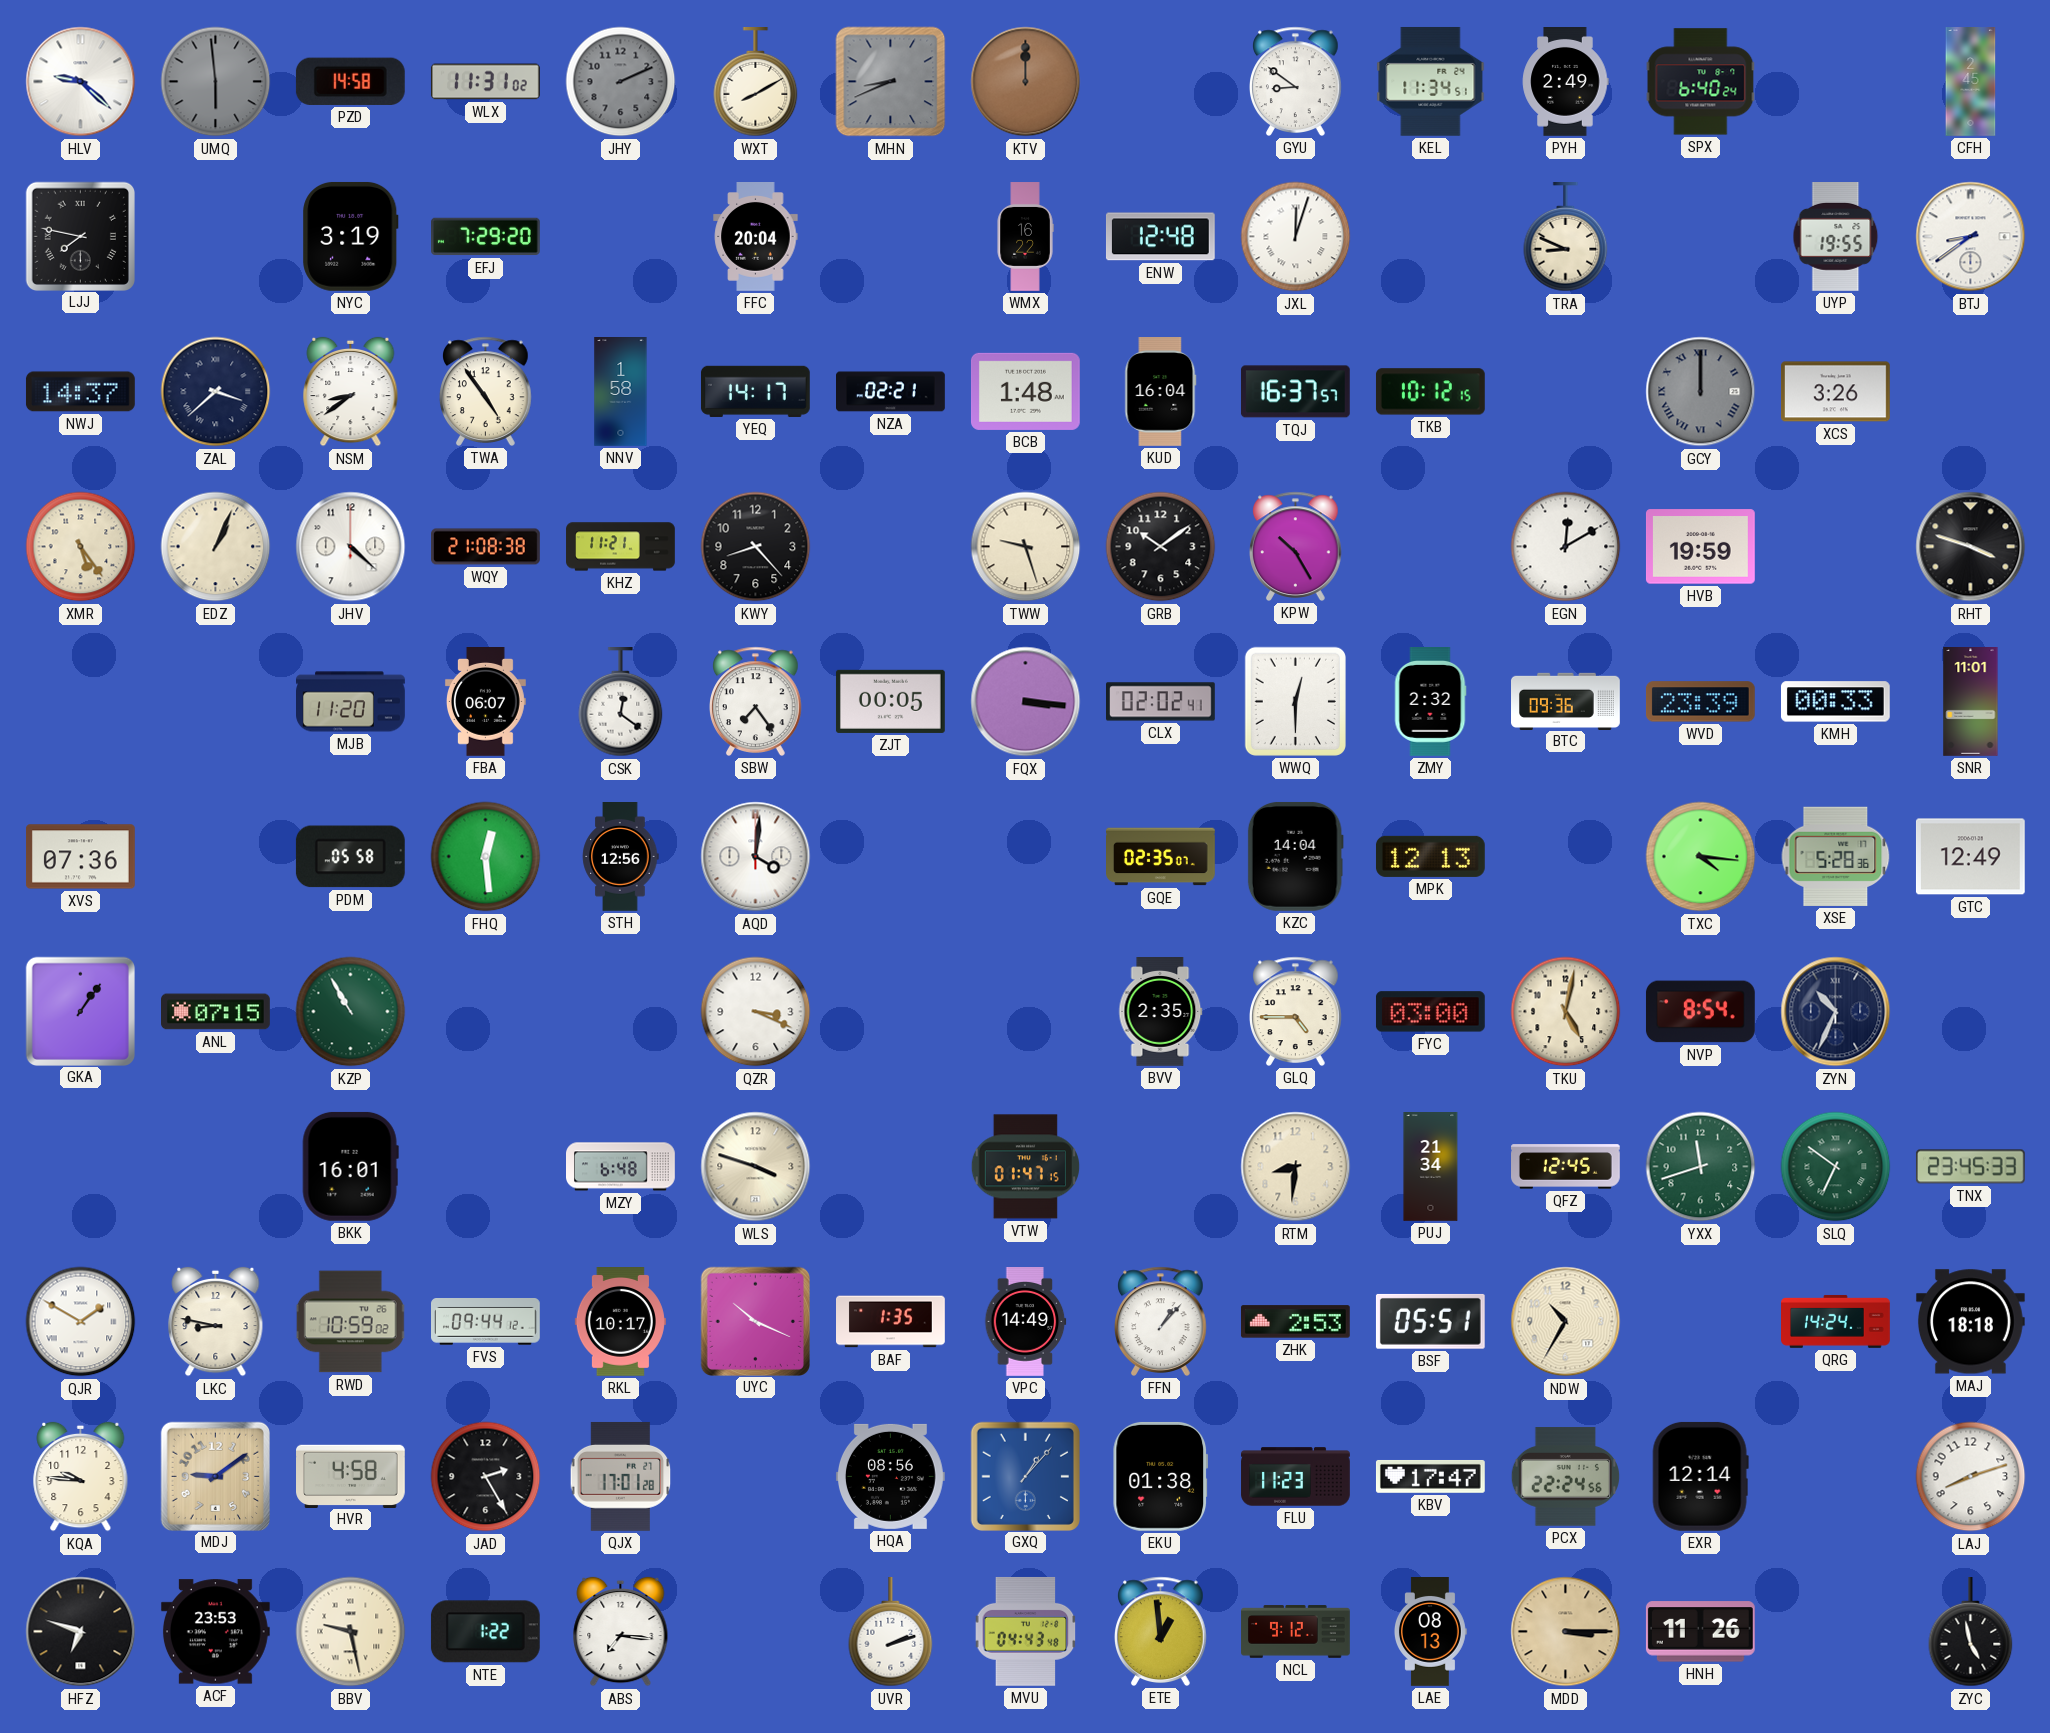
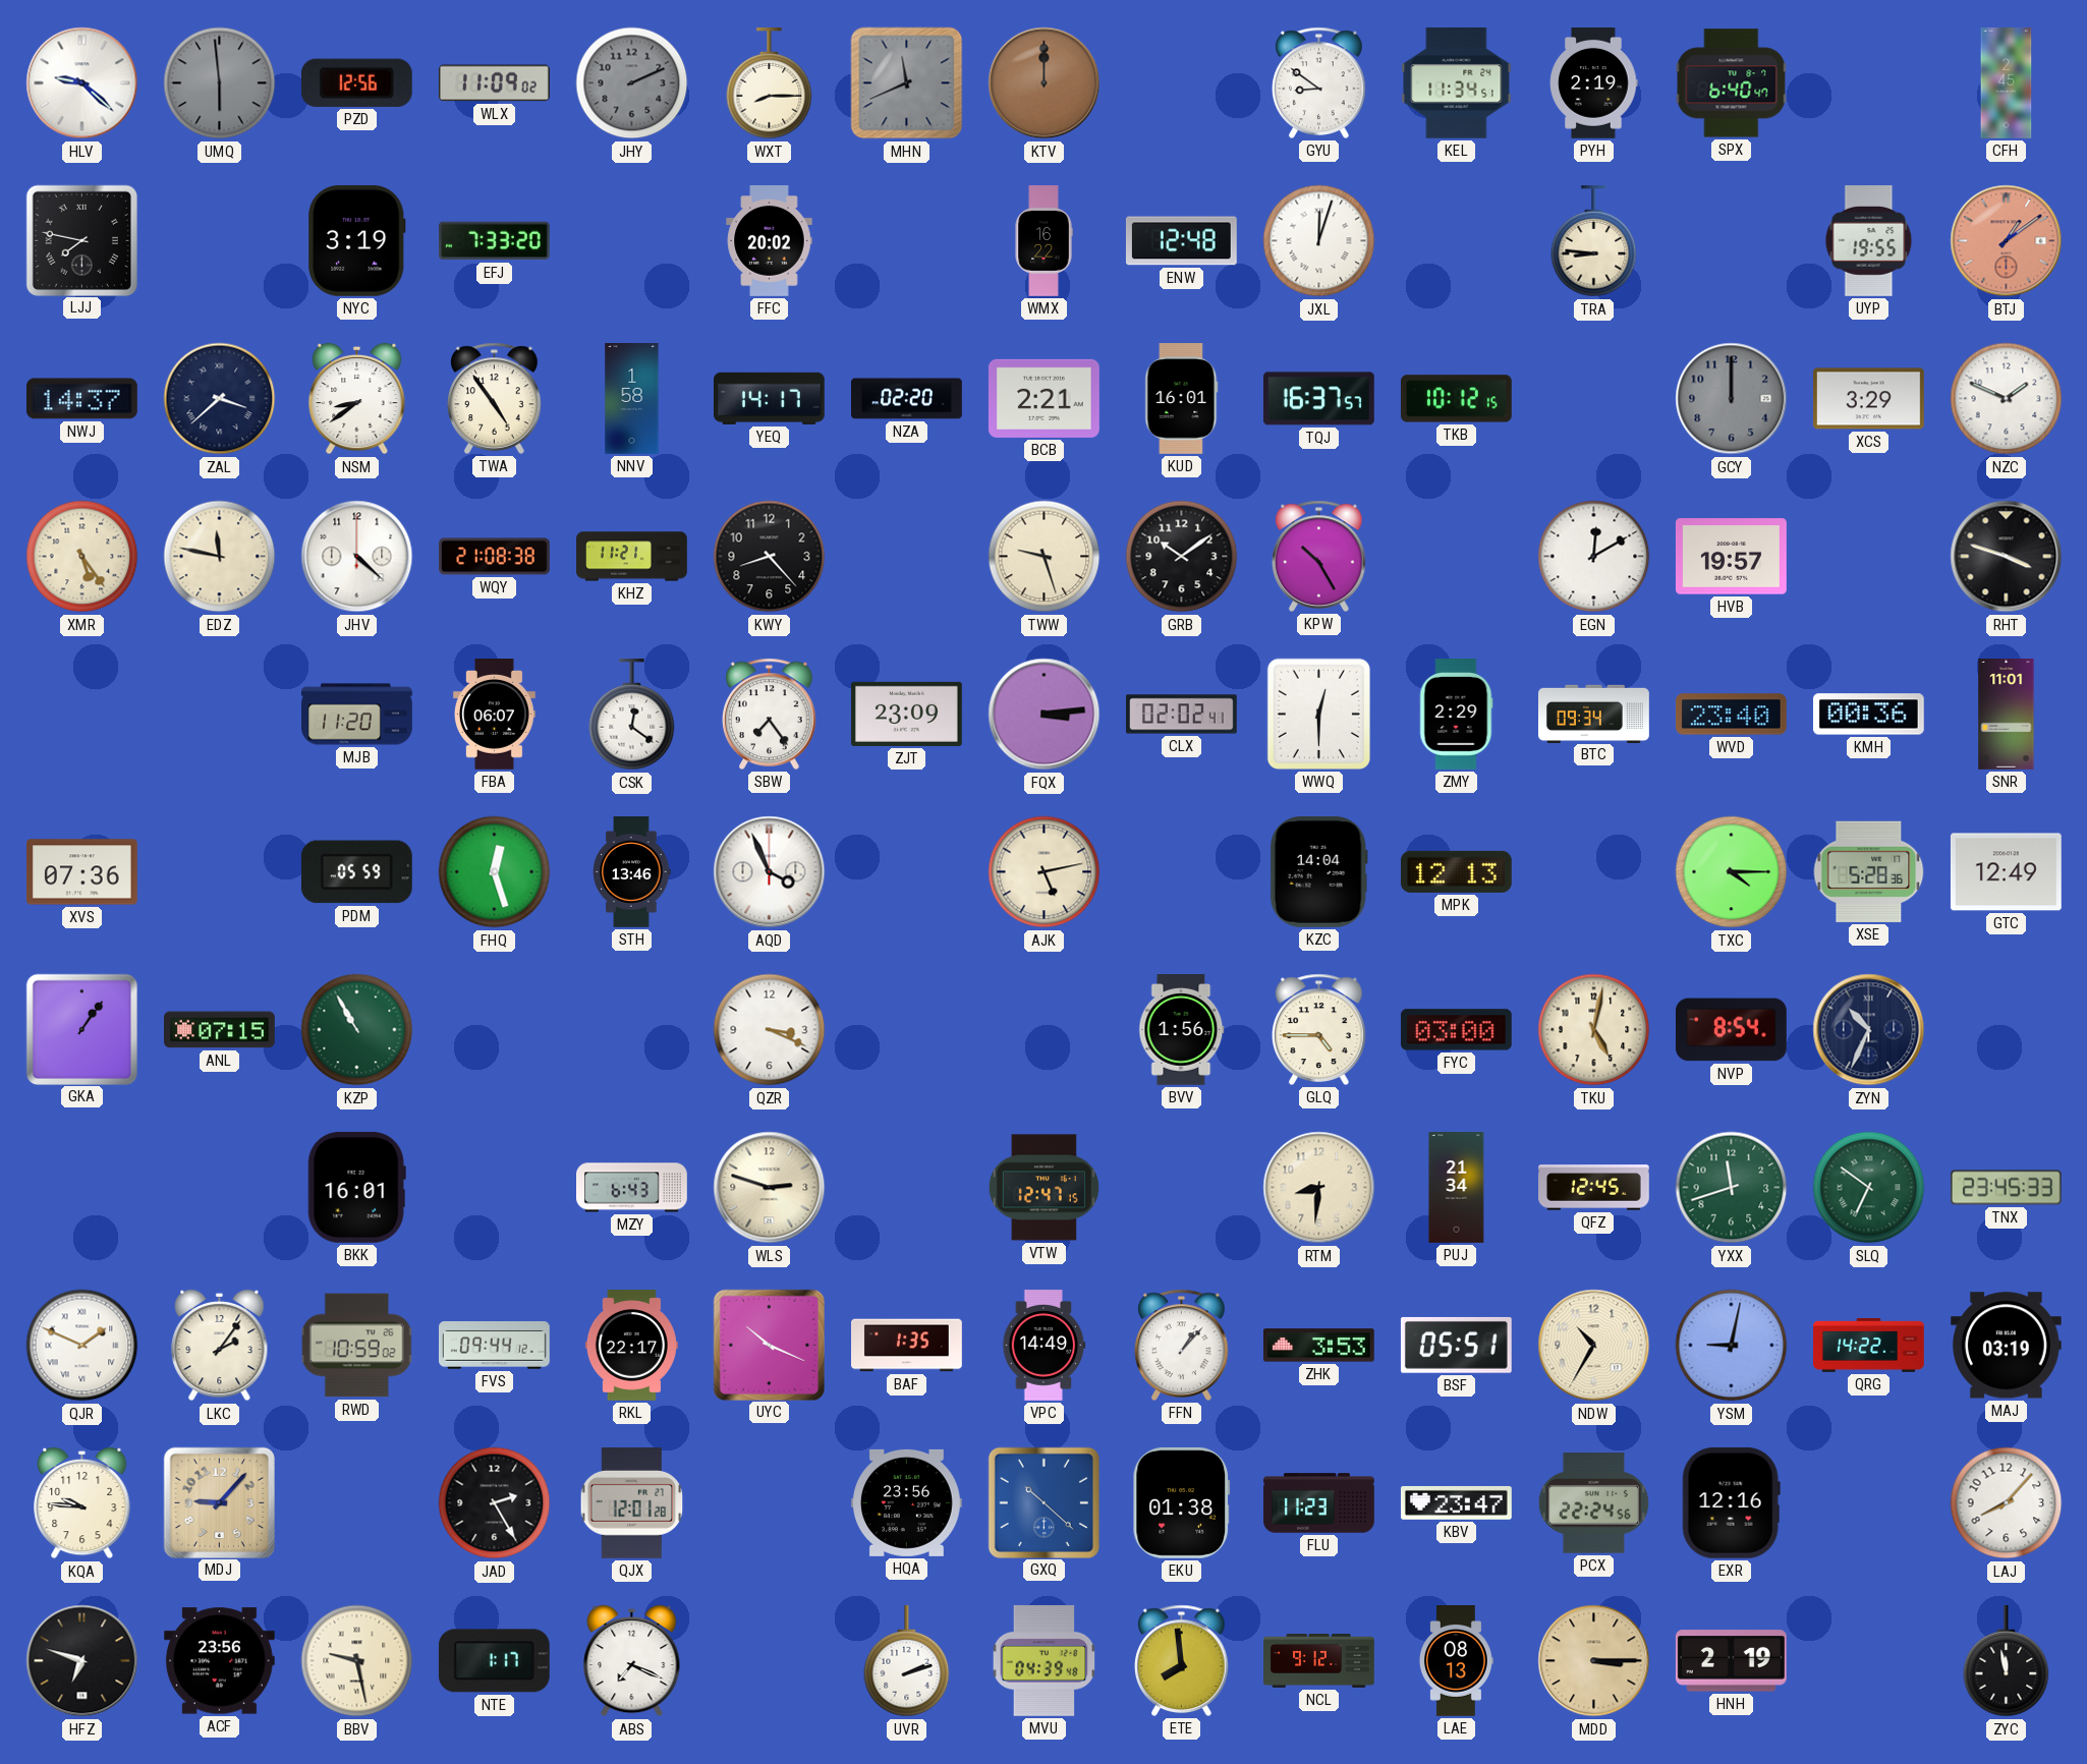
PZD: 14:58 -> 12:56 (356, 82)
WLX: 11:31 -> 11:09 (495, 83)
WXT: 8:10 -> 8:15 (770, 84)
MHN: 8:41 -> 11:41 (907, 83)
PYH: 2:49 -> 2:19 (1594, 83)
SPX: 6:40:24 -> 6:40:47 (1732, 83)
EFJ: 7:29 -> 7:33 (495, 241)
FFC: 20:04 -> 20:02 (770, 241)
TRA: 8:49 -> 8:46 (1594, 242)
BTJ: 8:39 -> 1:09 (2007, 241)
BTJ dial: white -> salmon (2007, 241)
NZA: 02:21 -> 02:20 (907, 399)
BCB: 1:48 -> 2:21 (1043, 398)
KUD: 16:04 -> 16:01 (1182, 399)
GCY numerals: Roman -> Arabic (1732, 399)
XCS: 3:26 -> 3:29 (1868, 399)
NZC: none -> 1:49 (2007, 399)
EDZ: 1:04 -> 11:47 (220, 557)
HVB: 19:59 -> 19:57 (1731, 557)
ZJT: 00:05 -> 23:09 (906, 714)
FQX: 3:16 -> 3:14 (1045, 715)
ZMY: 2:32 -> 2:29 (1456, 715)
BTC: 09:36 -> 09:34 (1594, 714)
WVD: 23:39 -> 23:40 (1731, 715)
KMH: 00:33 -> 00:36 (1868, 715)
PDM: 05:58 -> 05:59 (356, 872)
FHQ: 12:29 -> 12:27 (495, 872)
STH: 12:56 -> 13:46 (632, 872)
AQD: 4:01 -> 3:56 (770, 872)
AJK: none -> 5:13 (1045, 872)
GQE: 02:35 -> none (1161, 857)
TXC: 4:16 -> 4:15 (1732, 872)
BVV: 2:35 -> 1:56 (1182, 1030)
MZY: 6:48 -> 6:43 (632, 1188)
WLS: 3:48 -> 2:48 (770, 1188)
VTW: 01:47 -> 12:47 (1043, 1188)
QJR: 1:50 -> 1:49 (82, 1346)
LKC: 8:47 -> 2:06 (220, 1346)
RKL: 10:17 -> 22:17 (631, 1346)
ZHK: 2:53 -> 3:53 (1318, 1346)
YSM: none -> 9:02 (1732, 1346)
QRG: 14:24 -> 14:22 (1869, 1345)
MAJ: 18:18 -> 03:19 (2006, 1346)
MDJ: 9:09 -> 9:07 (219, 1502)
HVR: 4:58 -> none (351, 1476)
QJX: 17:01 -> 12:01 (632, 1502)
HQA: 08:56 -> 23:56 (907, 1502)
GXQ: 1:07 -> 10:22 (1043, 1502)
KBV: 17:47 -> 23:47 (1456, 1502)
EXR: 12:14 -> 12:16 (1731, 1502)
LAJ: 8:12 -> 8:07 (2007, 1503)
ACF: 23:53 -> 23:56 (219, 1661)
NTE: 1:22 -> 1:17 (494, 1661)
ABS: 7:16 -> 7:19 (632, 1661)
MVU: 04:43 -> 04:39 (1045, 1660)
ETE: 12:59 -> 7:59 (1182, 1660)
HNH: 11:26 -> 2:19 (1731, 1661)
ZYC: 4:58 -> 11:58 (2007, 1662)
